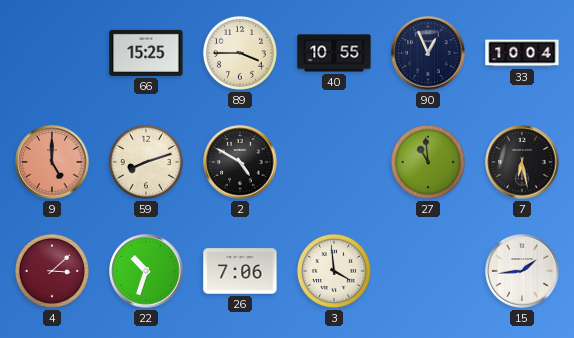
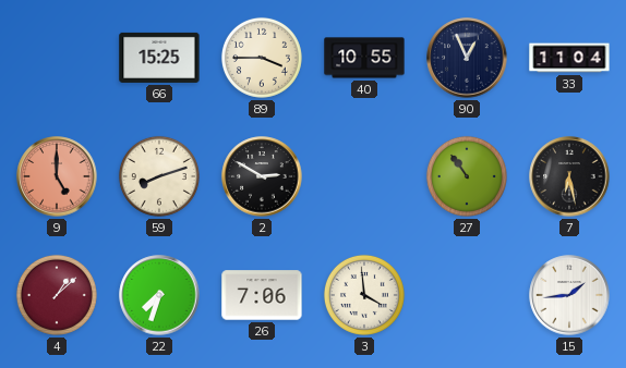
33: 10:04 -> 11:04 (569, 58)
2: 4:50 -> 2:50 (262, 176)
27: 10:59 -> 10:54 (467, 176)
4: 3:08 -> 1:08 (57, 295)
22: 10:33 -> 7:33 (159, 295)
